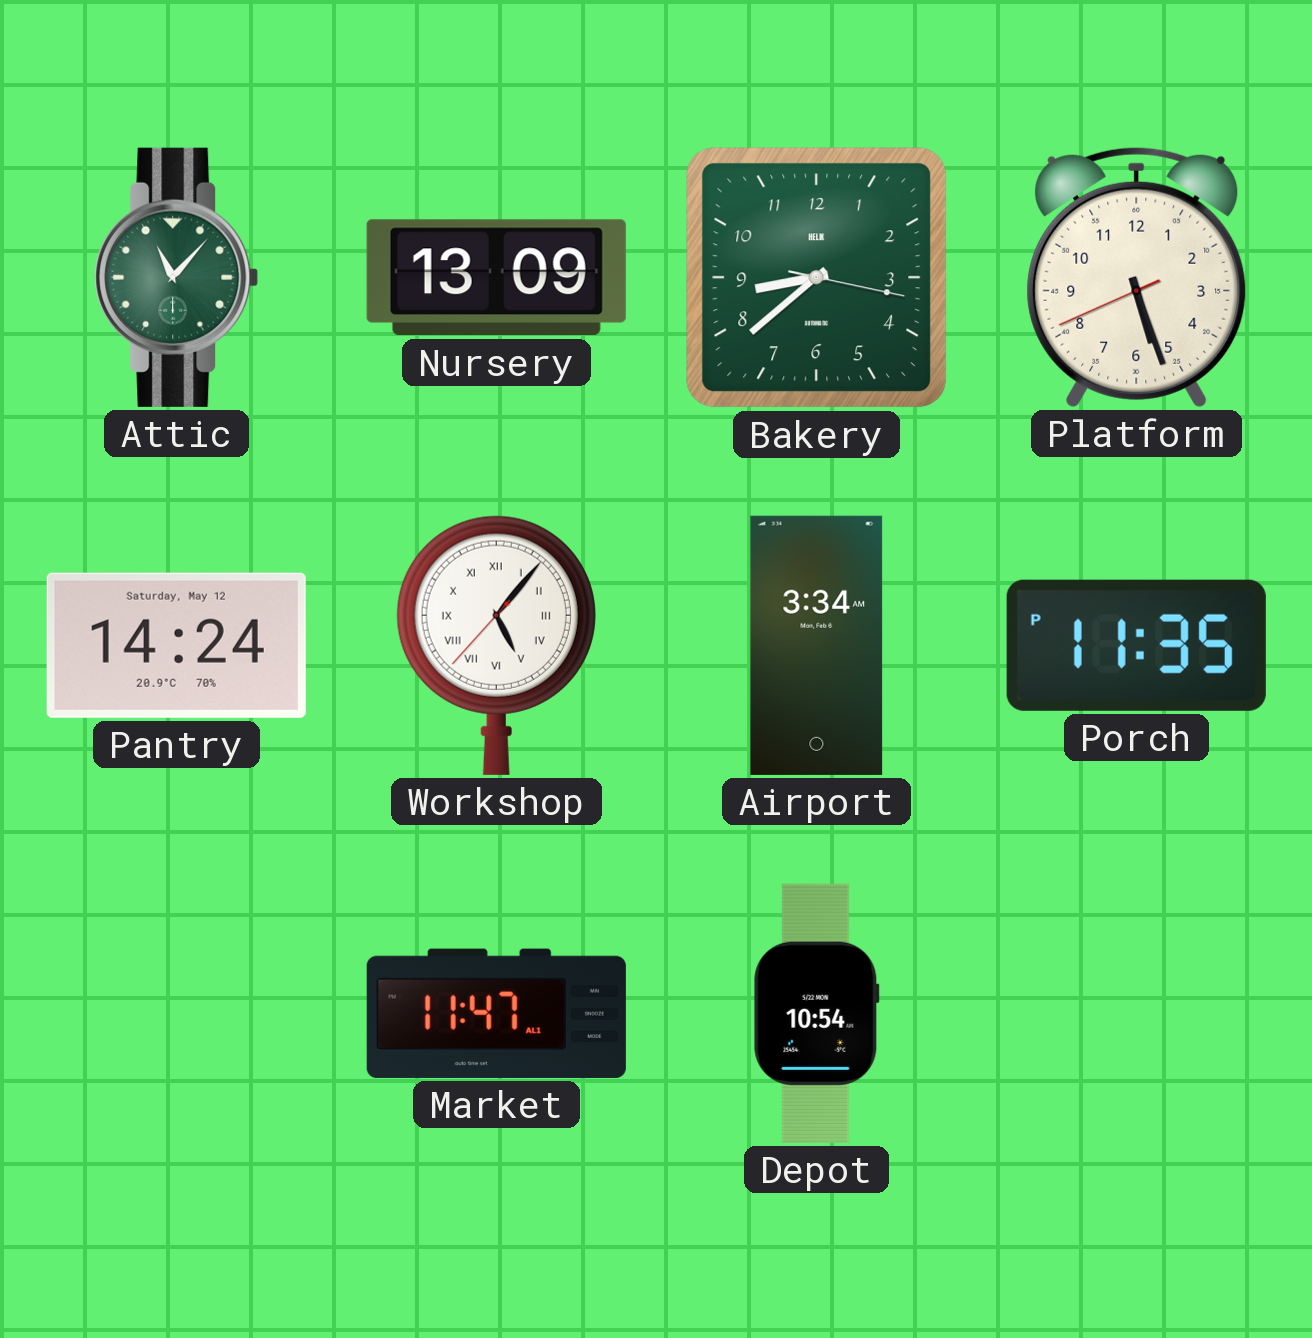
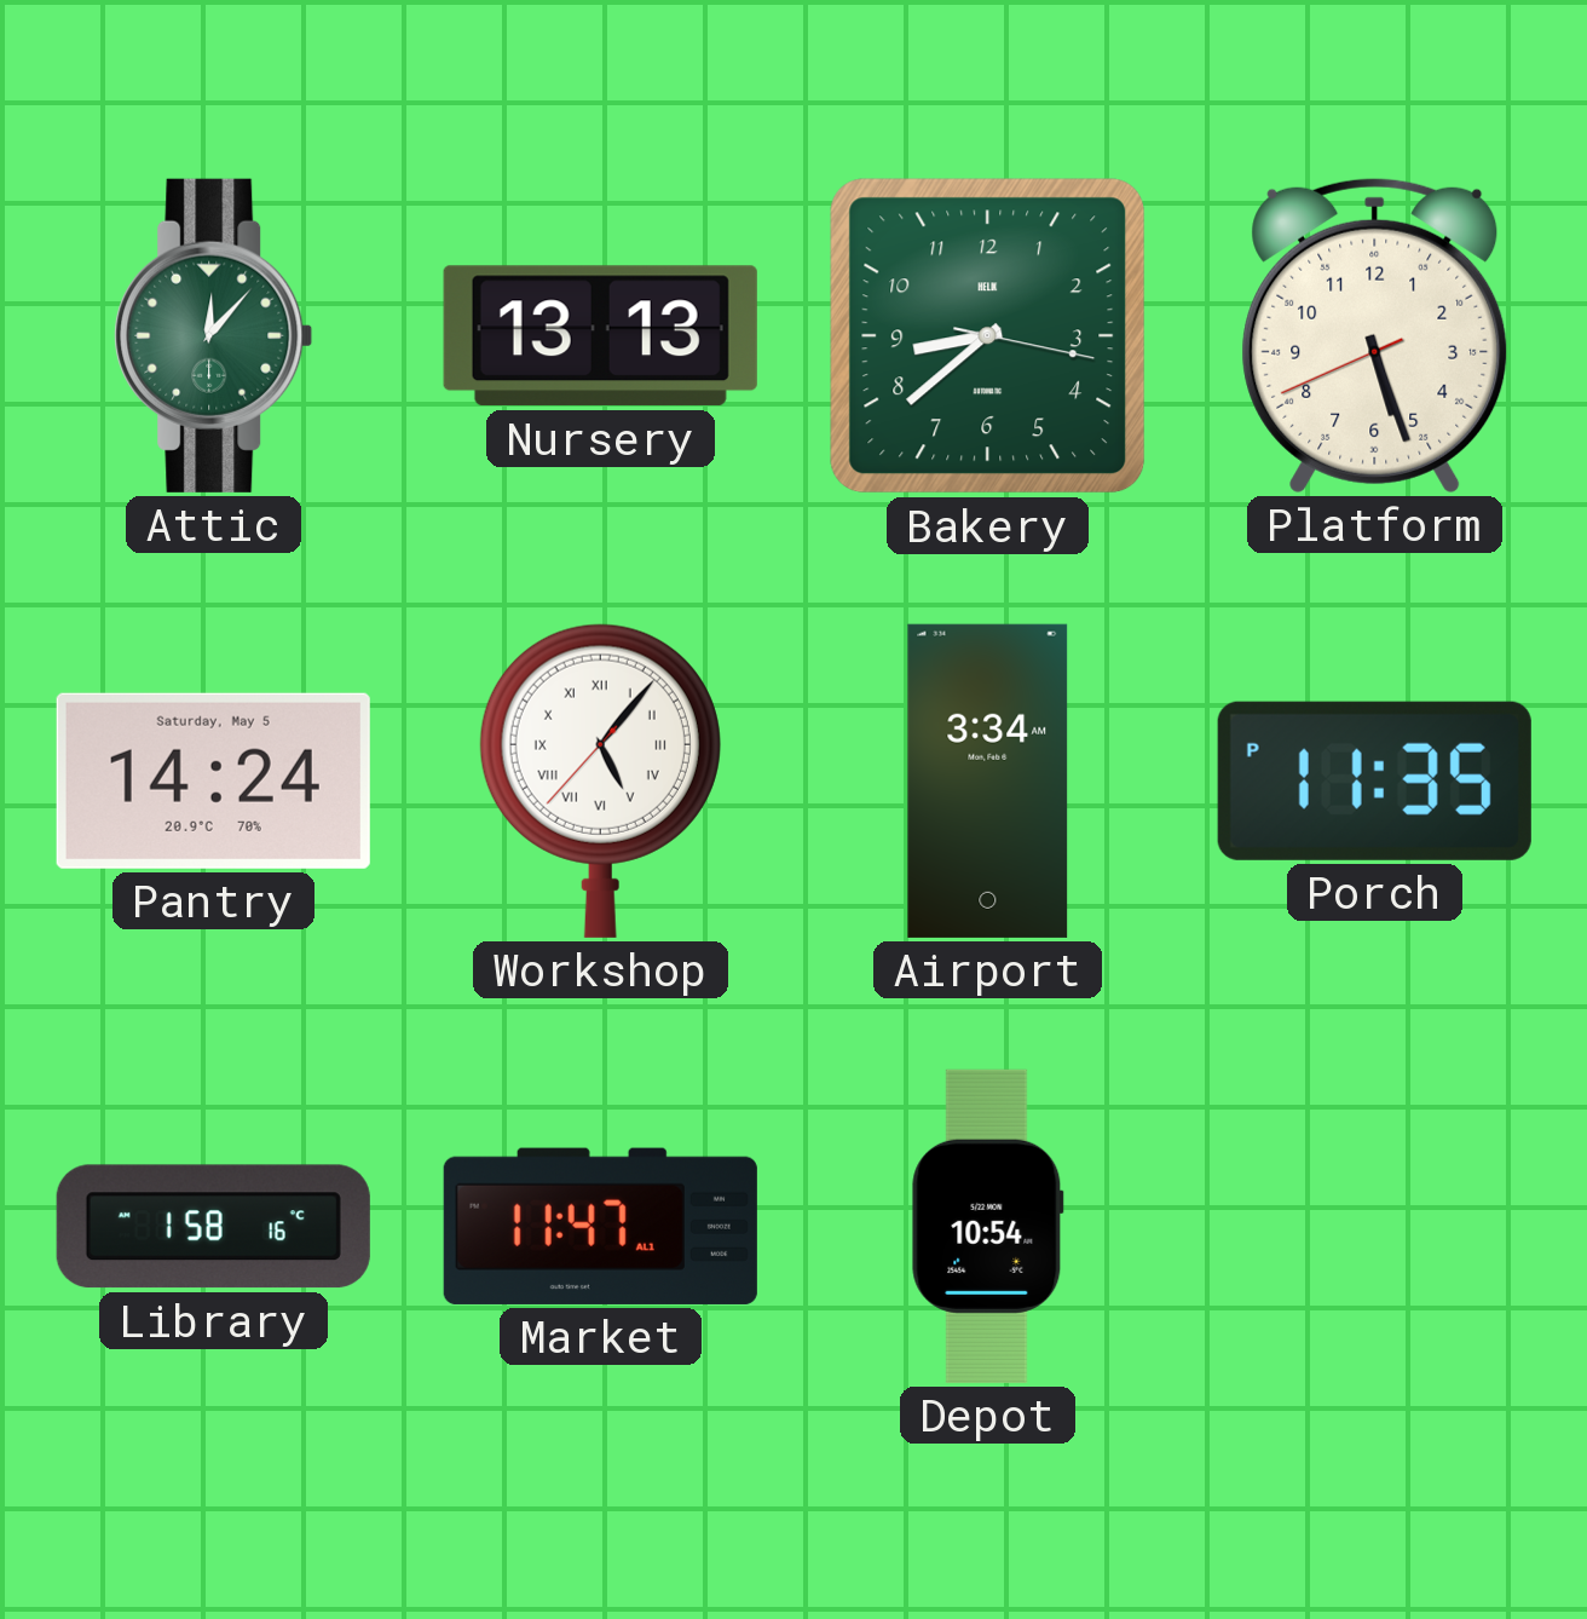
Attic: 11:07 -> 12:07 (214, 335)
Nursery: 13:09 -> 13:13 (600, 336)
Pantry date: Saturday, May 12 -> Saturday, May 5 (213, 780)
Library: none -> 1:58 (213, 1227)
